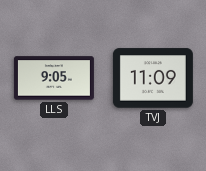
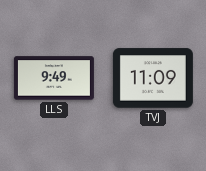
LLS: 9:05 -> 9:49 (54, 78)
